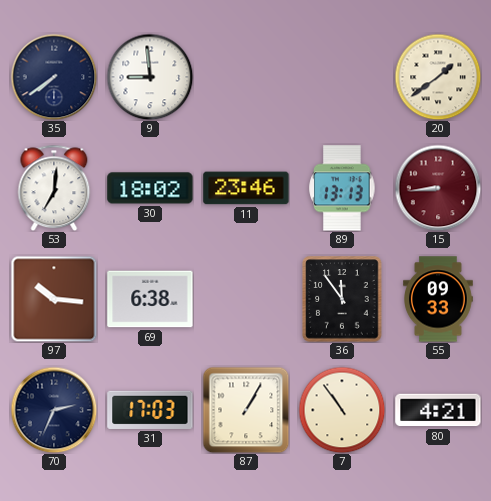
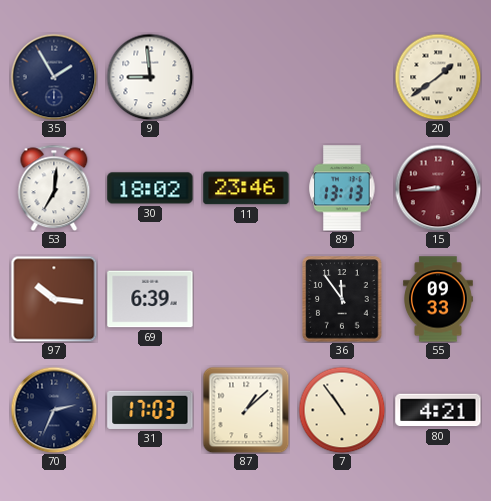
35: 7:39 -> 1:55 (54, 77)
69: 6:38 -> 6:39 (150, 299)
87: 1:05 -> 1:08 (246, 410)
